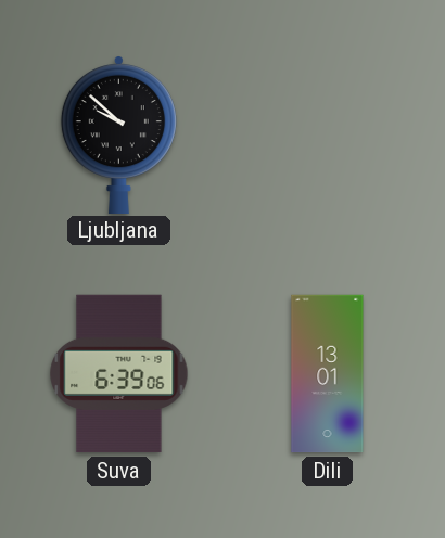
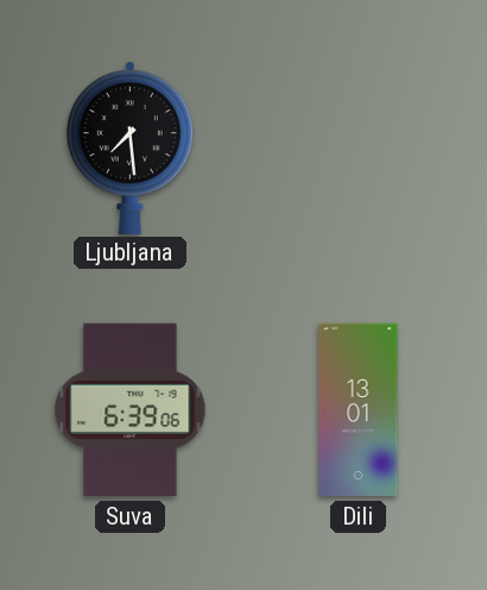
Ljubljana: 9:52 -> 7:29 (129, 147)
